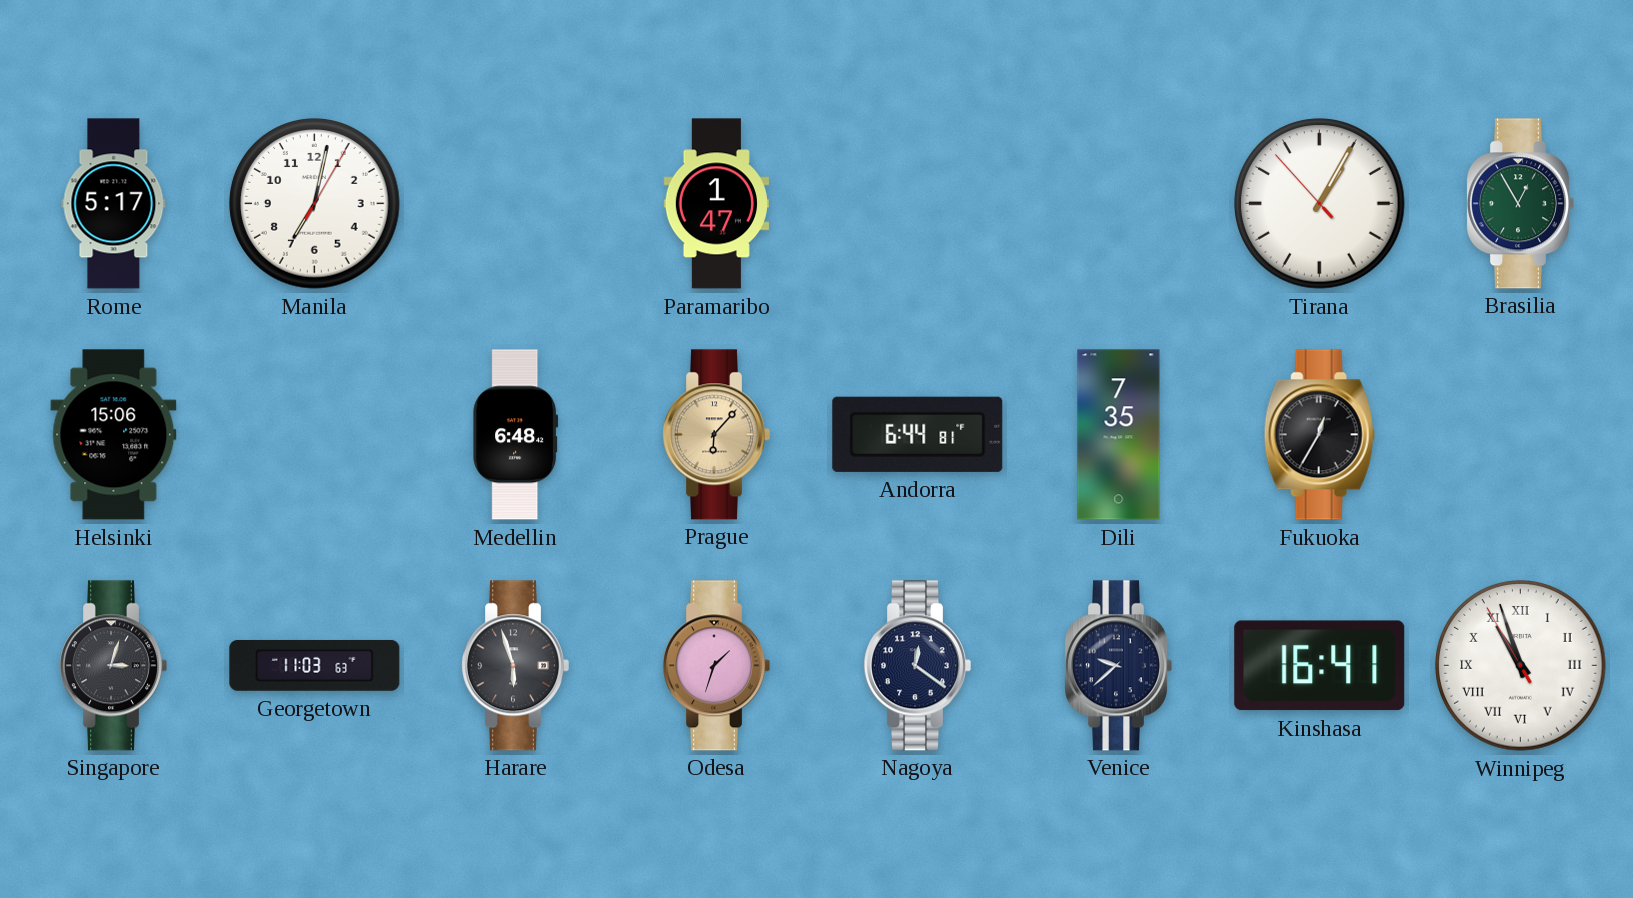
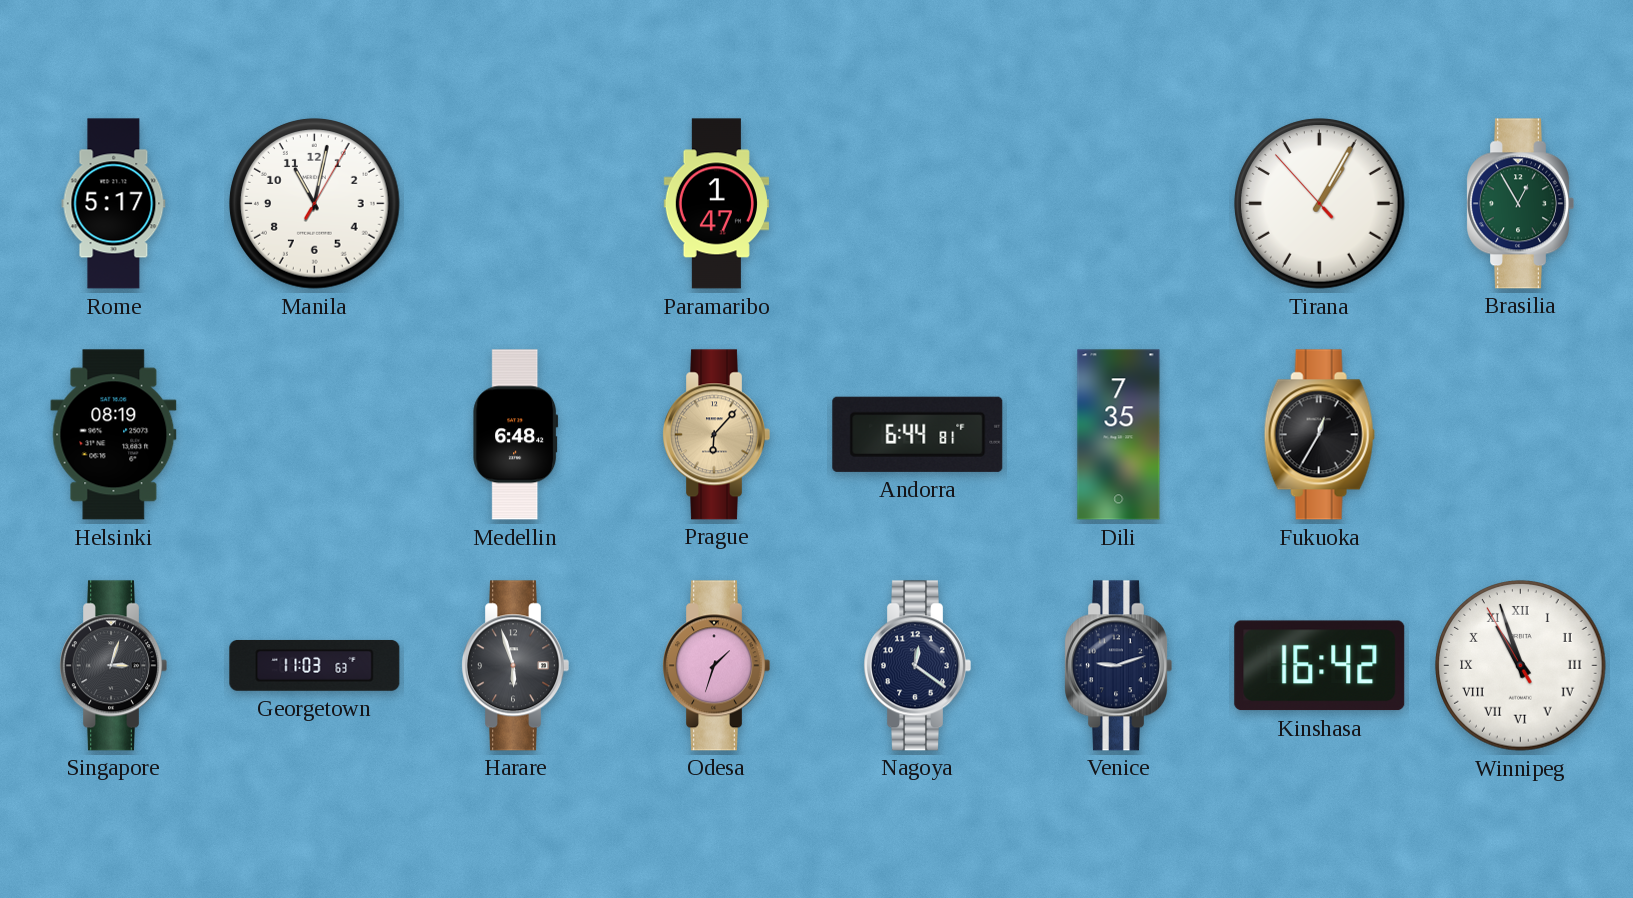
Manila: 7:02 -> 11:02 (315, 204)
Helsinki: 15:06 -> 08:19 (114, 435)
Venice: 9:38 -> 9:12 (1118, 666)
Kinshasa: 16:41 -> 16:42 (1320, 666)
